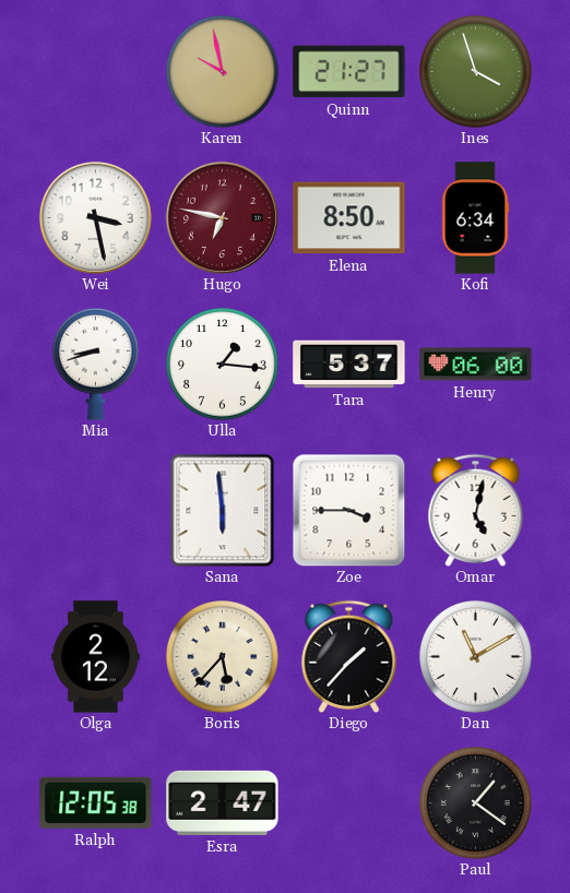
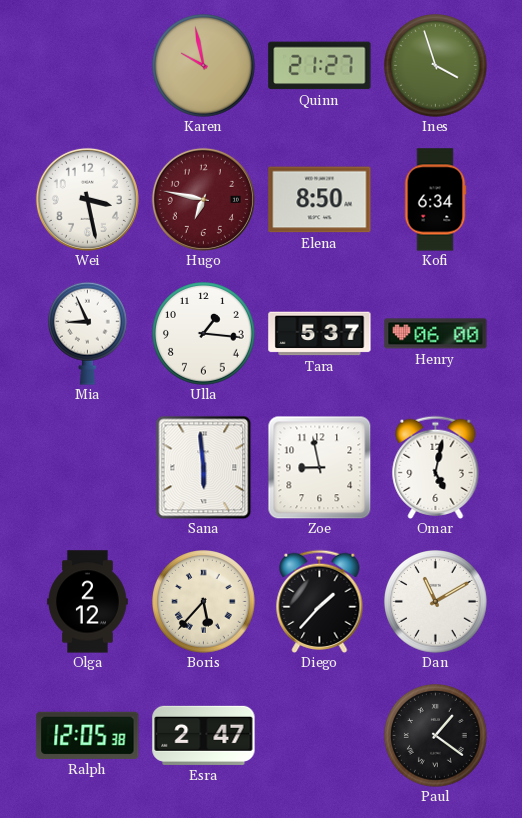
Mia: 8:42 -> 8:56 (87, 333)
Zoe: 3:45 -> 8:58 (319, 467)
